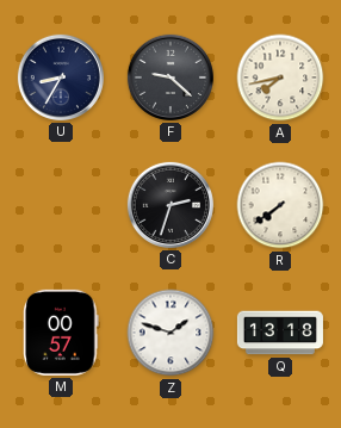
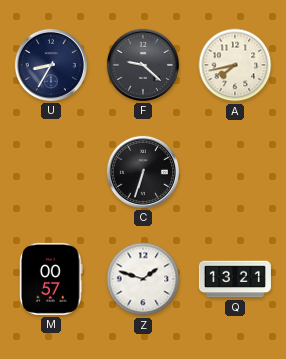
C: 2:33 -> 6:33 (143, 172)
R: 7:39 -> none (280, 205)
Q: 13:18 -> 13:21 (235, 279)
